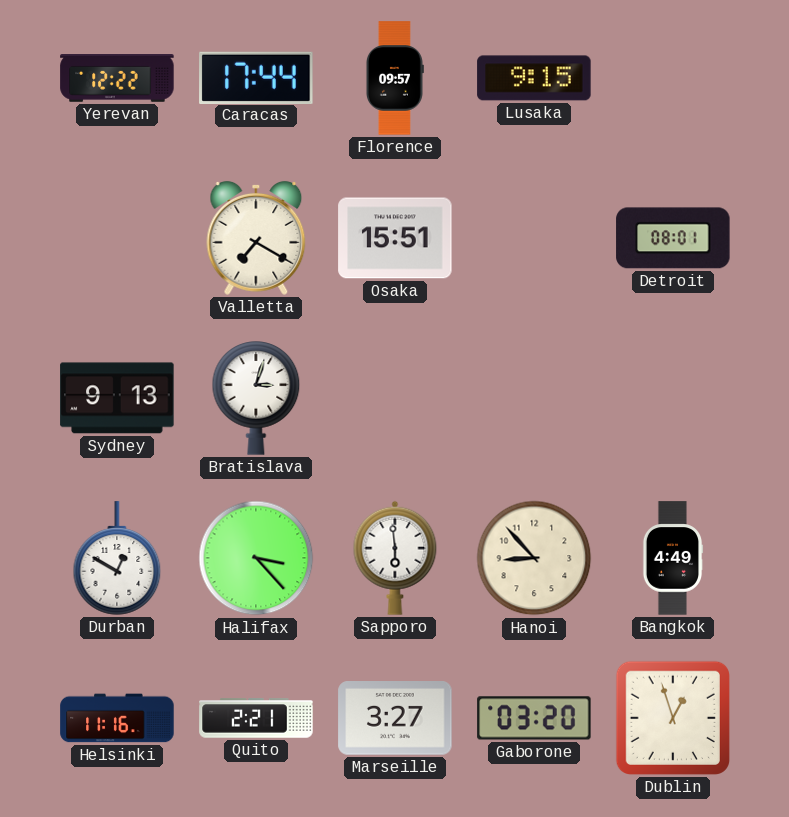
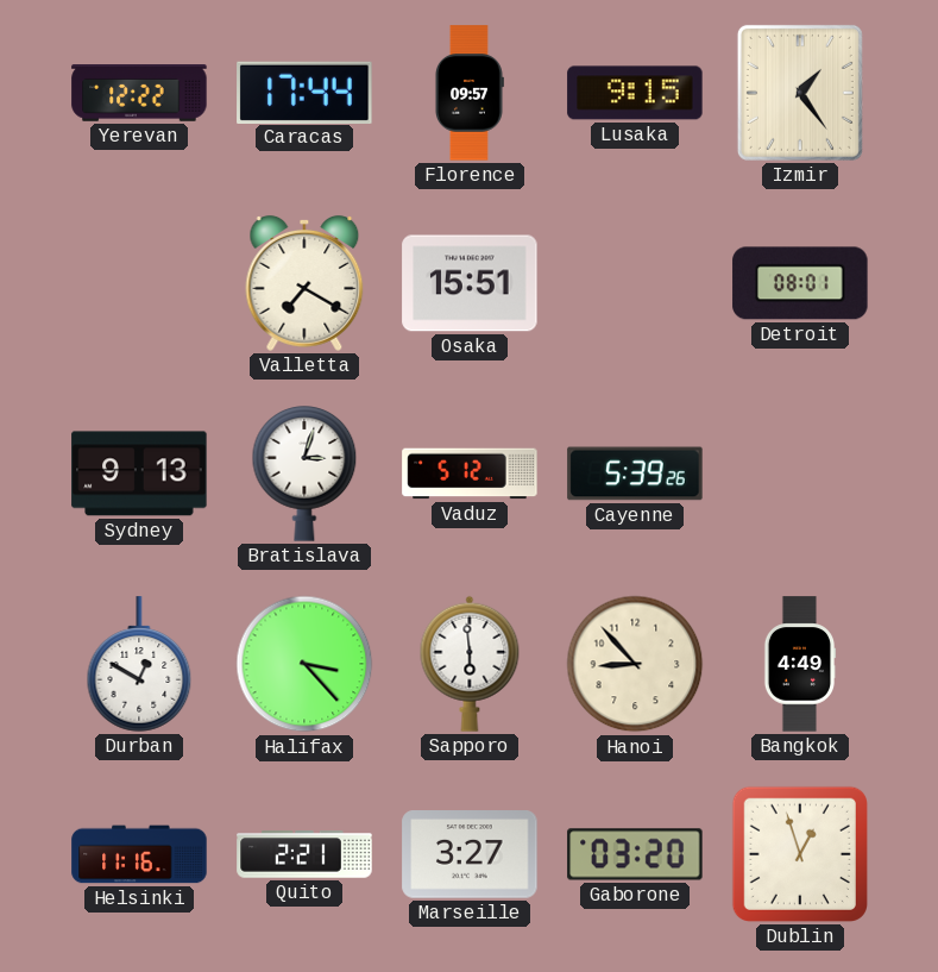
Izmir: none -> 1:24 (800, 93)
Vaduz: none -> 5:12 (470, 474)
Cayenne: none -> 5:39 (635, 474)
